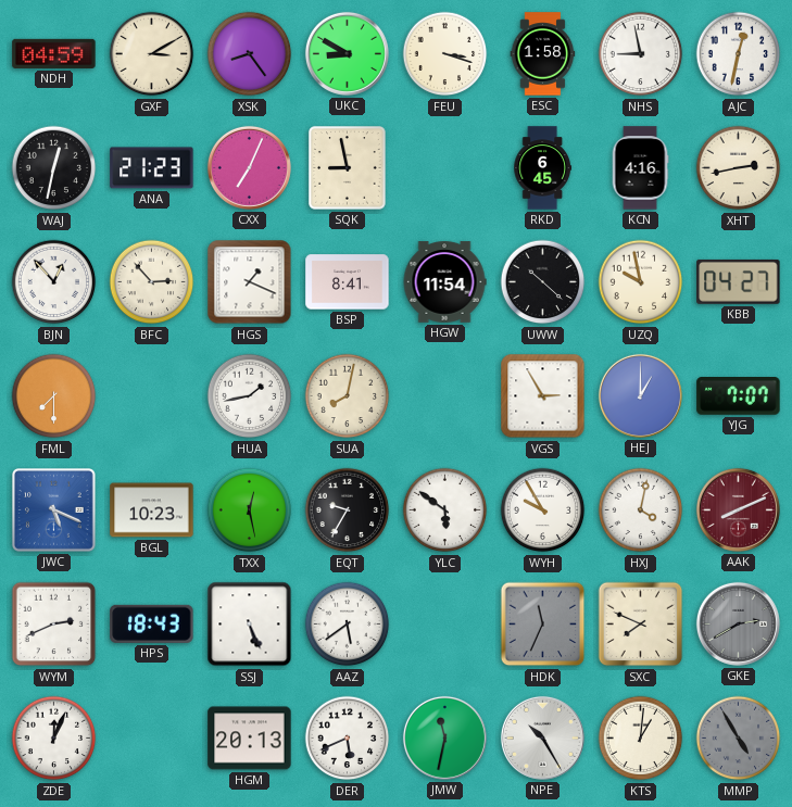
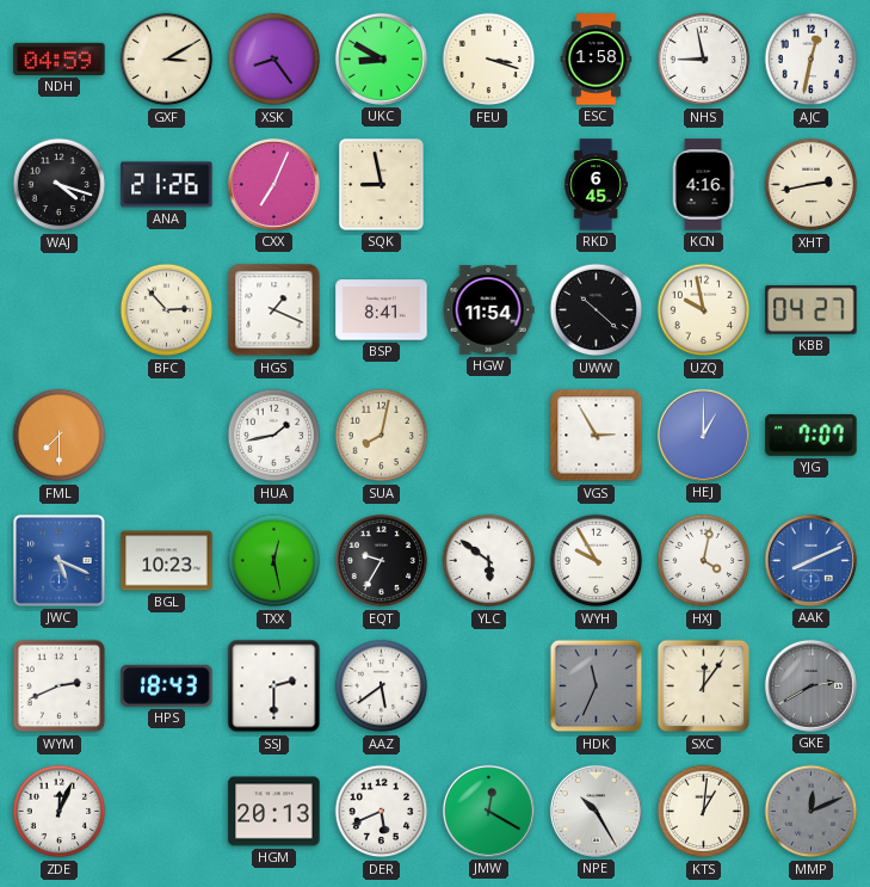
WAJ: 12:32 -> 4:18 (60, 185)
ANA: 21:23 -> 21:26 (167, 185)
BJN: 12:53 -> none (54, 282)
AAK dial: burgundy -> blue (810, 560)
SSJ: 5:26 -> 2:30 (274, 686)
SXC: 7:49 -> 12:06 (704, 686)
JMW: 11:32 -> 12:20 (488, 811)
MMP: 4:55 -> 12:11 (812, 812)
